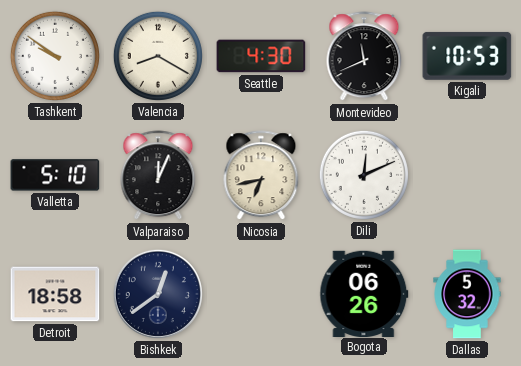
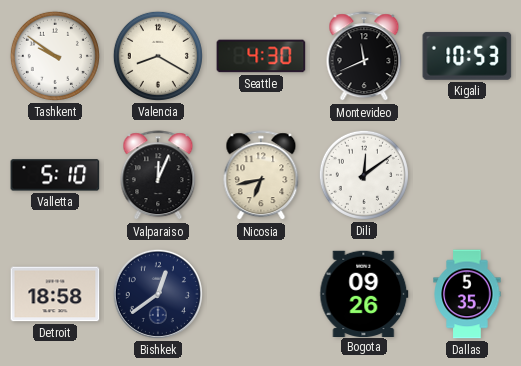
Dili: 12:11 -> 12:09 (364, 175)
Bogota: 06:26 -> 09:26 (364, 293)
Dallas: 5:32 -> 5:35 (467, 294)
